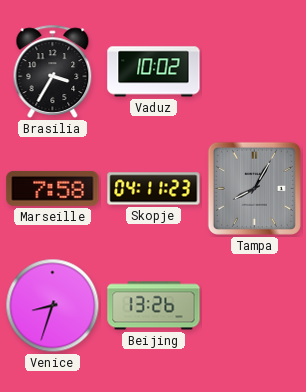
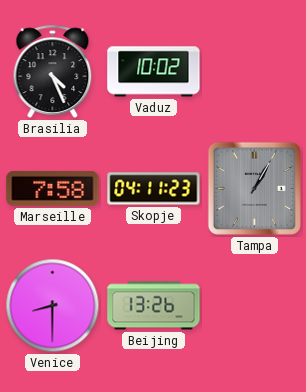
Brasilia: 3:35 -> 4:26 (53, 71)
Tampa: 8:05 -> 1:05 (254, 188)
Venice: 8:33 -> 8:30 (53, 306)
